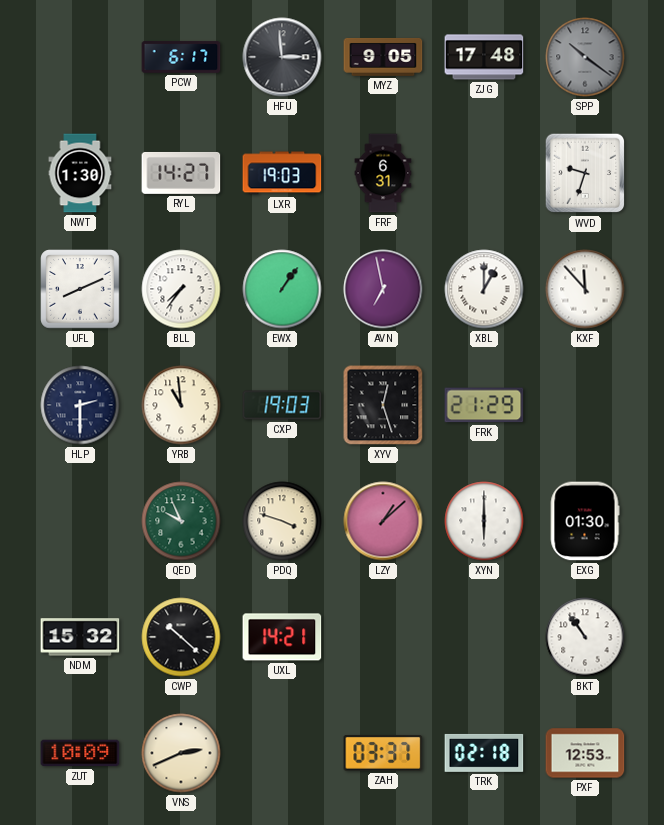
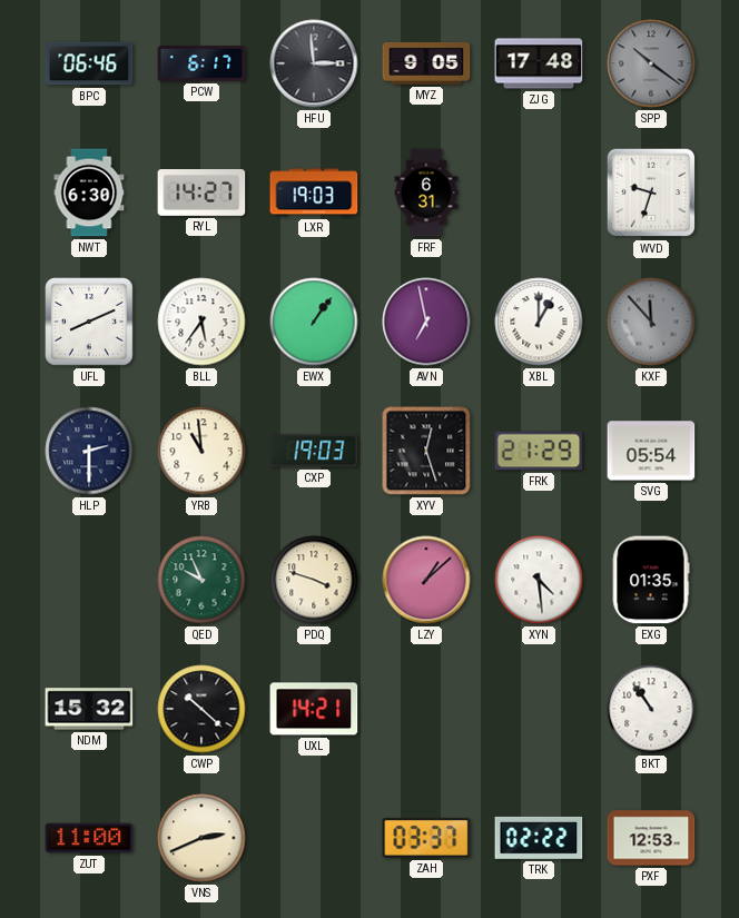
BPC: none -> 06:46 (89, 63)
NWT: 1:30 -> 6:30 (89, 193)
BLL: 7:36 -> 5:36 (201, 322)
KXF dial: white -> grey (651, 322)
SVG: none -> 05:54 (651, 451)
XYN: 6:00 -> 4:29 (539, 580)
EXG: 01:30 -> 01:35 (651, 580)
ZUT: 10:09 -> 11:00 (89, 838)
TRK: 02:18 -> 02:22 (539, 838)
